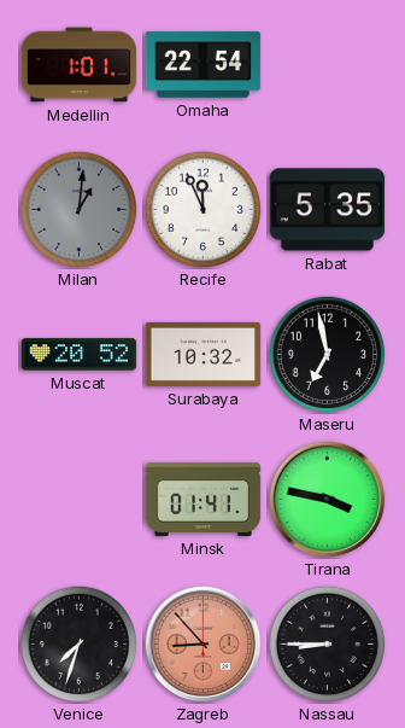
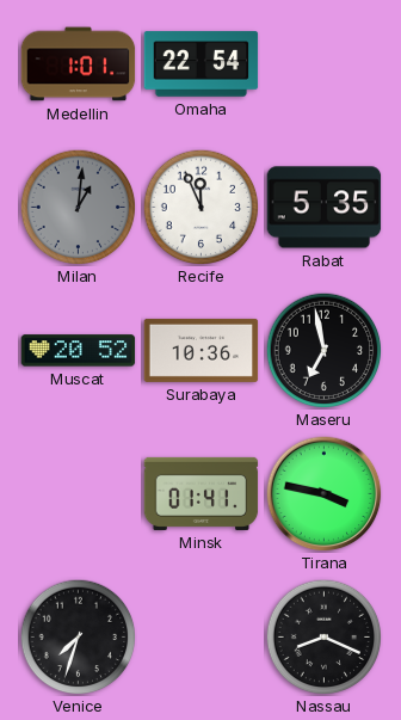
Surabaya: 10:32 -> 10:36 (202, 350)
Zagreb: 8:53 -> none (204, 645)
Nassau: 8:45 -> 8:19 (323, 636)
